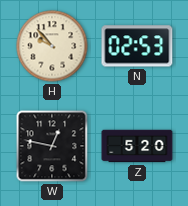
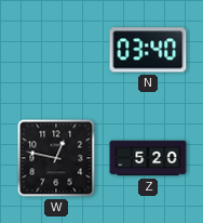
H: 9:53 -> none (52, 46)
N: 02:53 -> 03:40 (148, 50)
